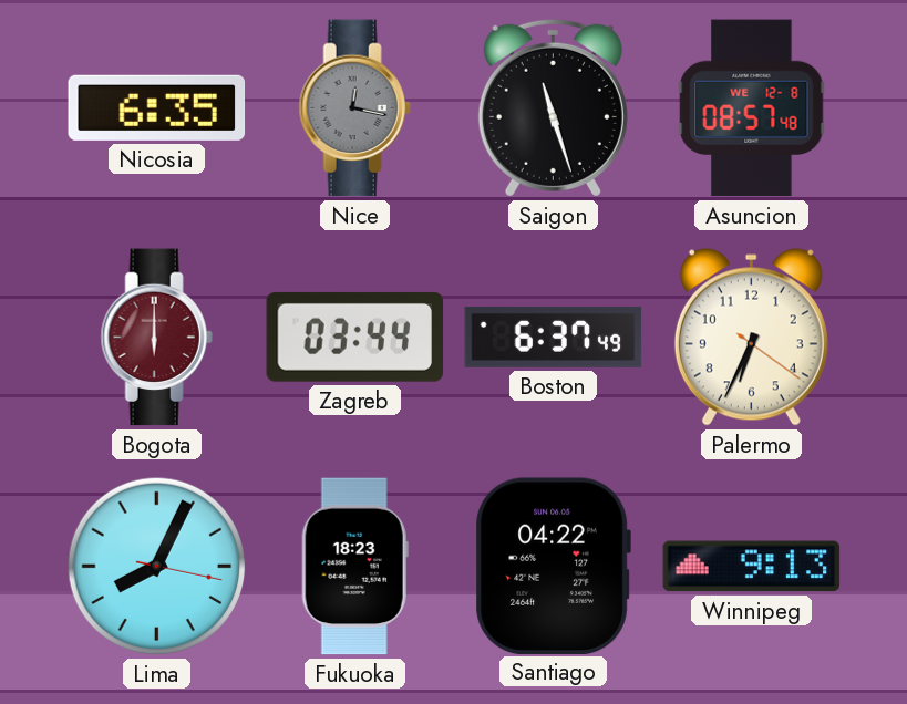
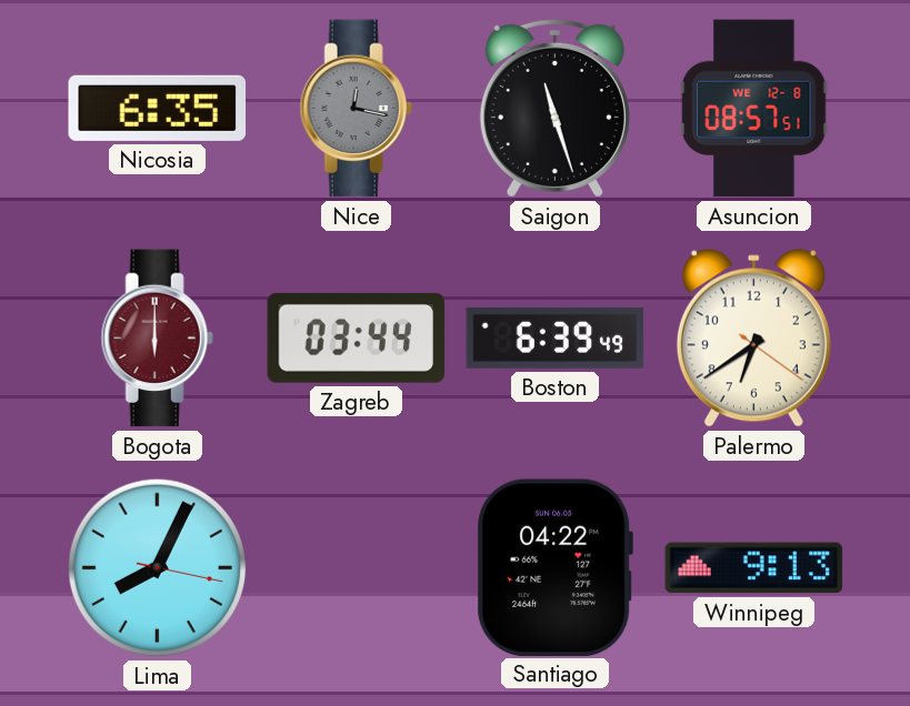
Asuncion: 08:57:48 -> 08:57:51 (754, 109)
Boston: 6:37 -> 6:39 (556, 337)
Palermo: 6:34 -> 6:39 (753, 339)
Fukuoka: 18:23 -> none (354, 567)
